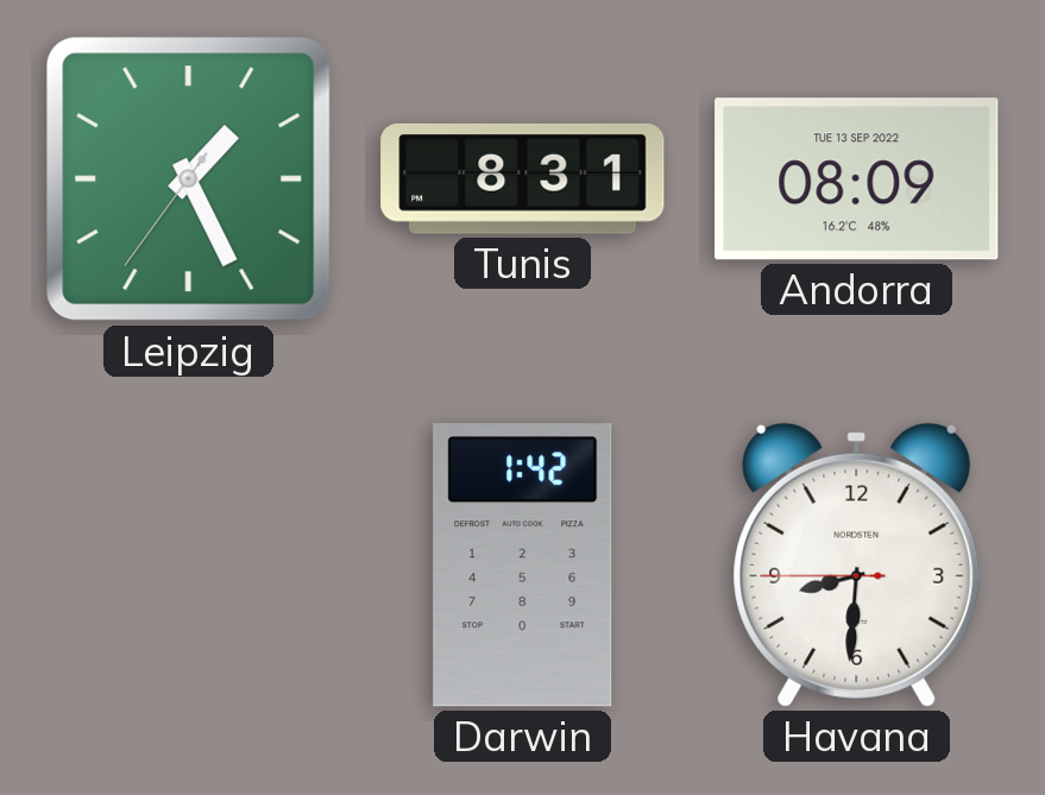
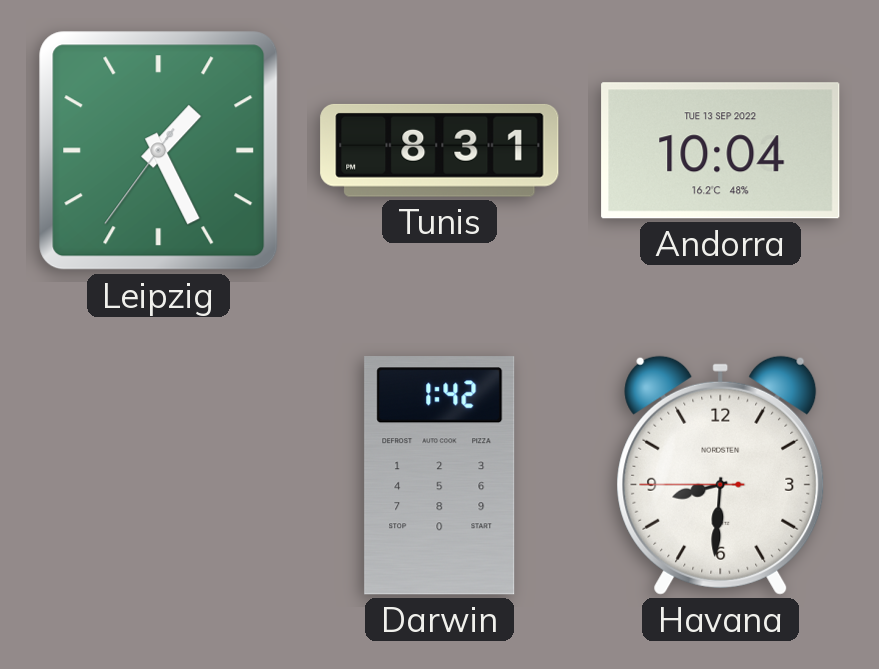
Andorra: 08:09 -> 10:04 (721, 151)
